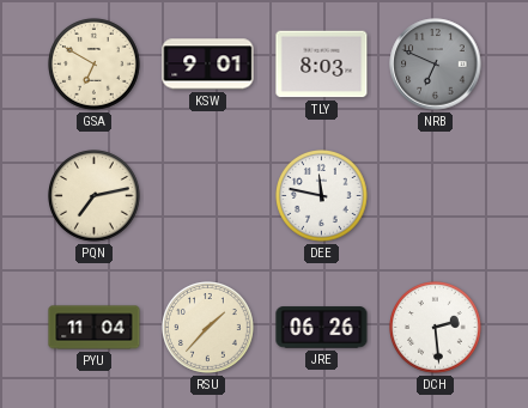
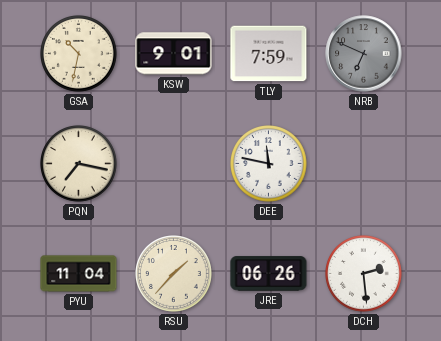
GSA: 6:50 -> 10:32 (79, 54)
TLY: 8:03 -> 7:59 (269, 54)
PQN: 7:13 -> 7:17 (79, 164)
